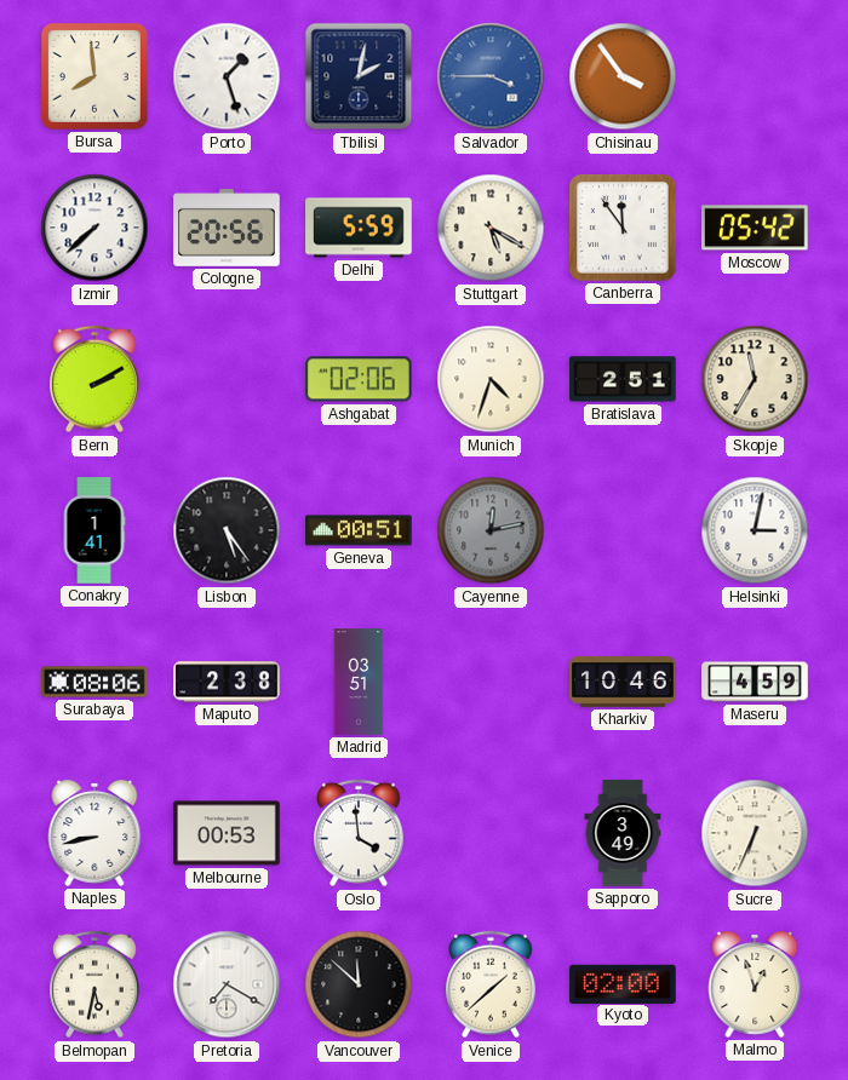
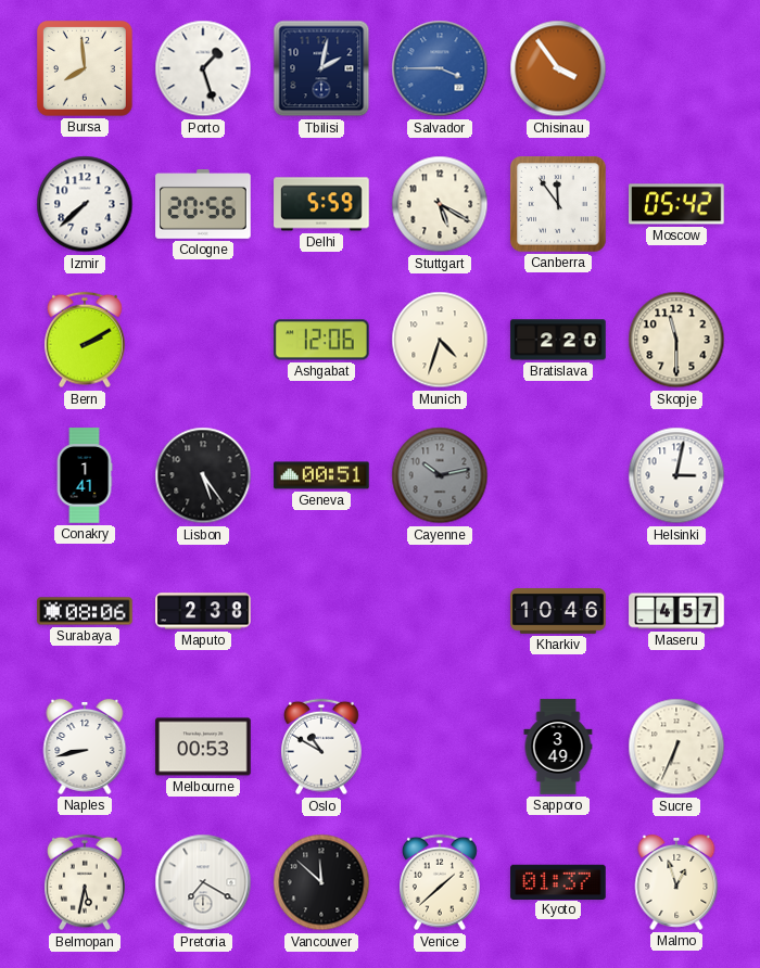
Ashgabat: 02:06 -> 12:06 (322, 340)
Bratislava: 2:51 -> 2:20 (558, 340)
Skopje: 11:35 -> 11:30 (676, 340)
Cayenne: 12:13 -> 10:13 (440, 475)
Madrid: 03:51 -> none (359, 682)
Maseru: 4:59 -> 4:57 (676, 611)
Oslo: 3:59 -> 10:50 (322, 747)
Kyoto: 02:00 -> 01:37 (558, 881)
